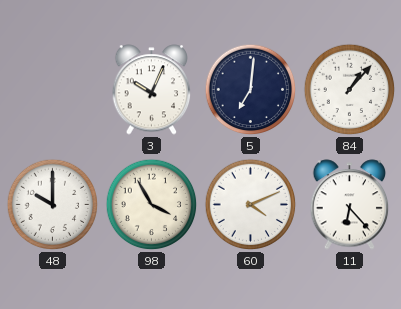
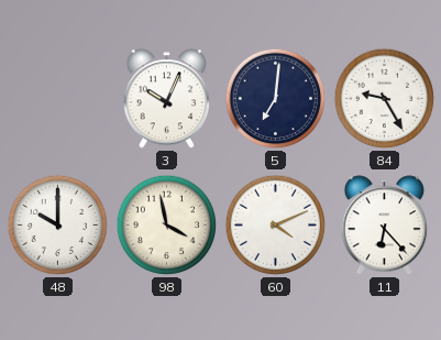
84: 1:07 -> 9:25 (385, 99)
98: 3:55 -> 3:58 (167, 226)
